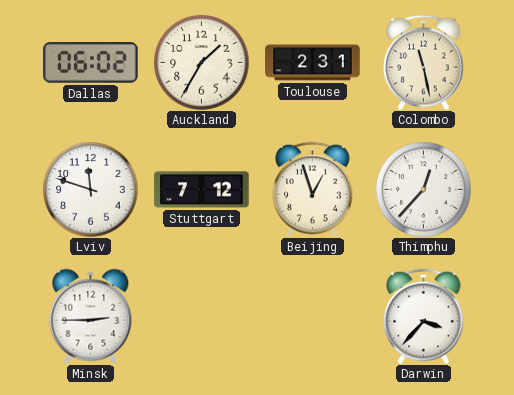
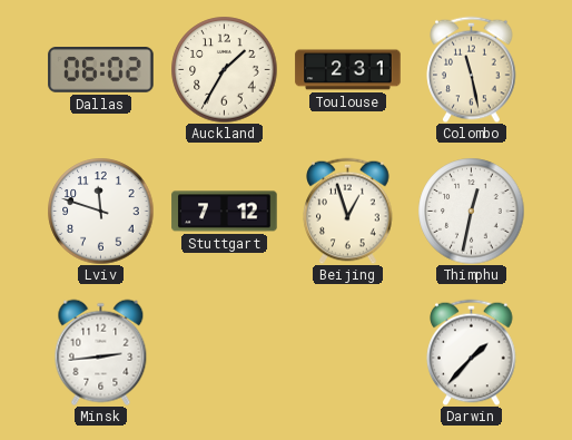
Thimphu: 12:37 -> 12:32 (471, 211)
Minsk: 2:45 -> 2:44 (101, 352)
Darwin: 3:37 -> 1:37 (472, 352)
